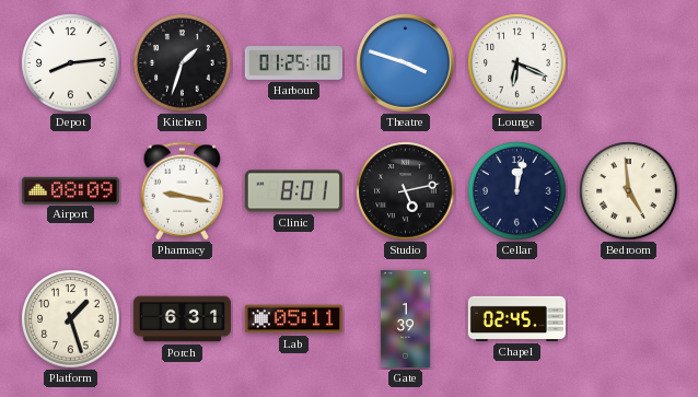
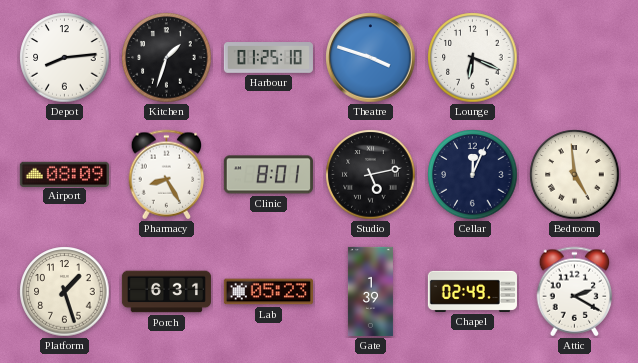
Pharmacy: 9:17 -> 8:25 (167, 175)
Cellar: 12:02 -> 12:04 (473, 175)
Lab: 05:11 -> 05:23 (268, 292)
Chapel: 02:45 -> 02:49 (472, 291)
Attic: none -> 2:20 (575, 292)
